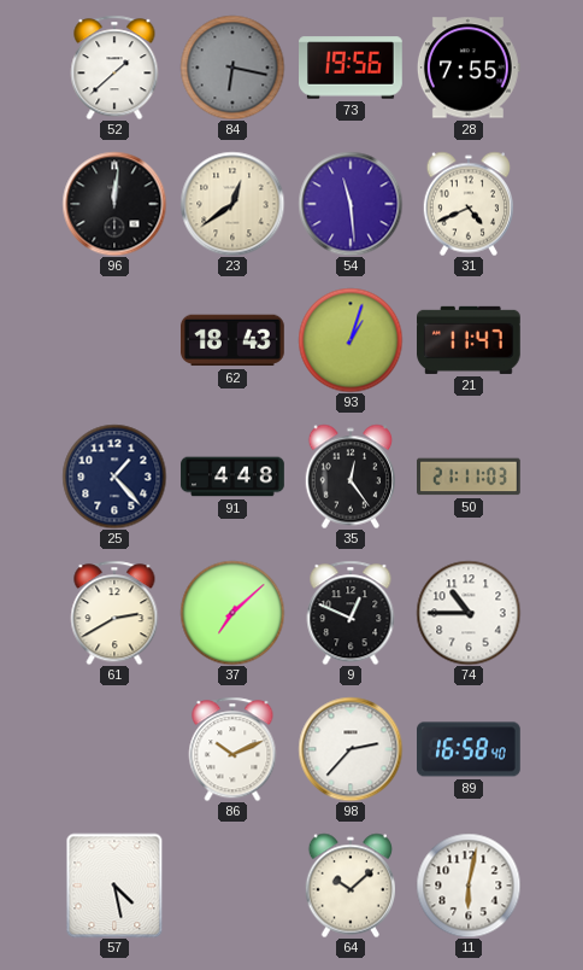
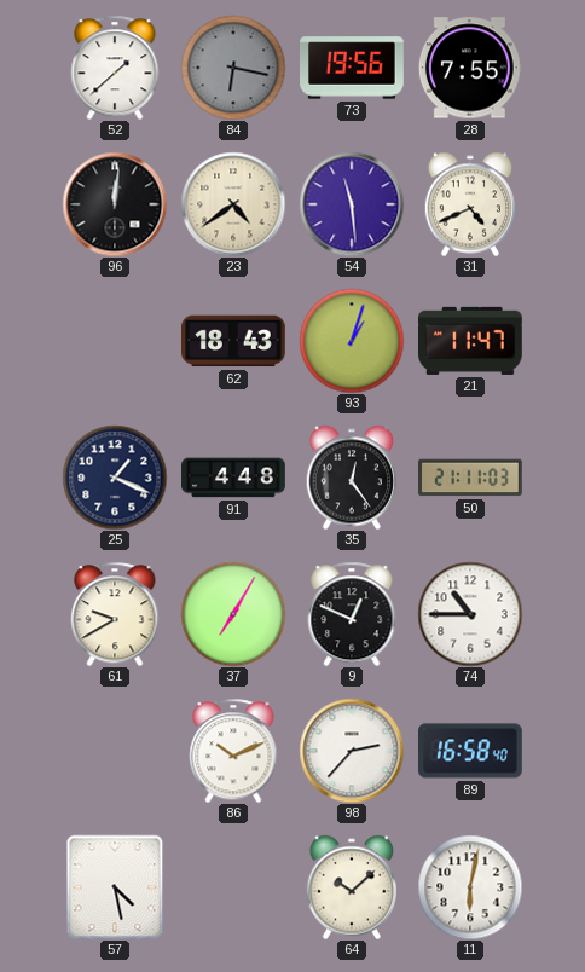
23: 12:39 -> 4:39 (233, 204)
25: 1:23 -> 1:19 (115, 478)
61: 2:40 -> 9:40 (115, 614)
37: 7:08 -> 7:05 (233, 614)
